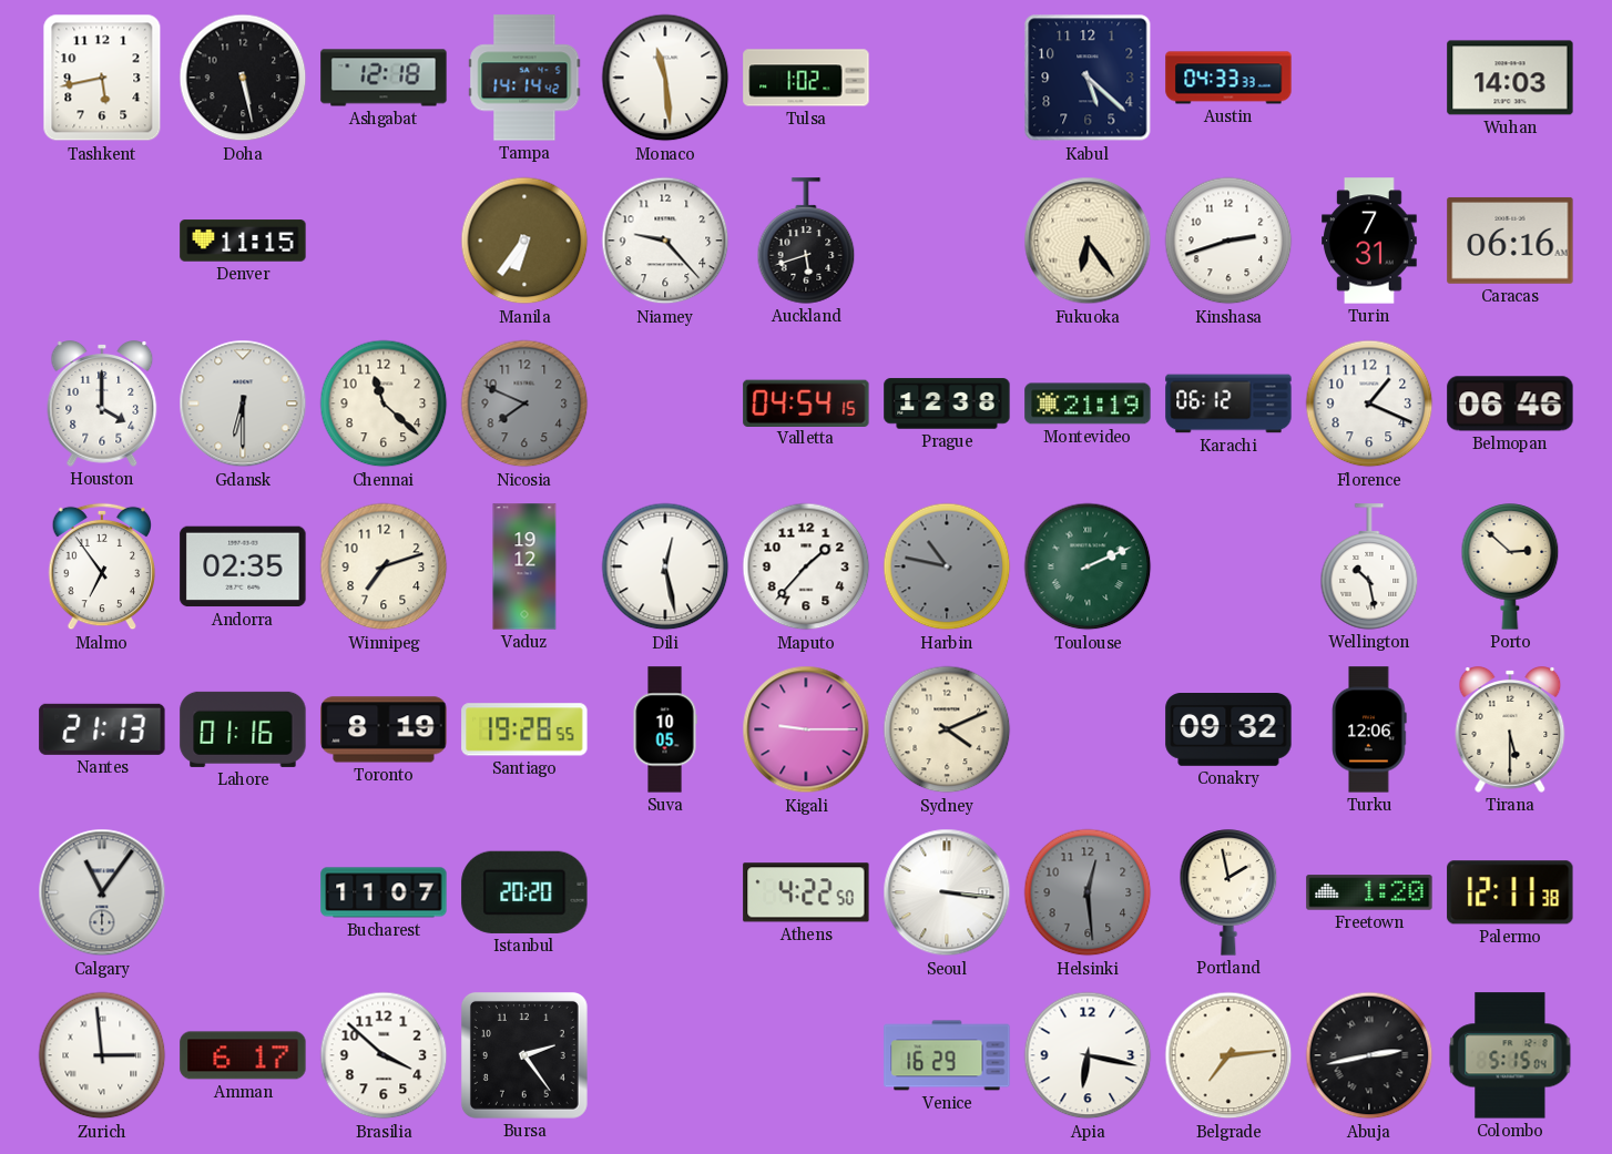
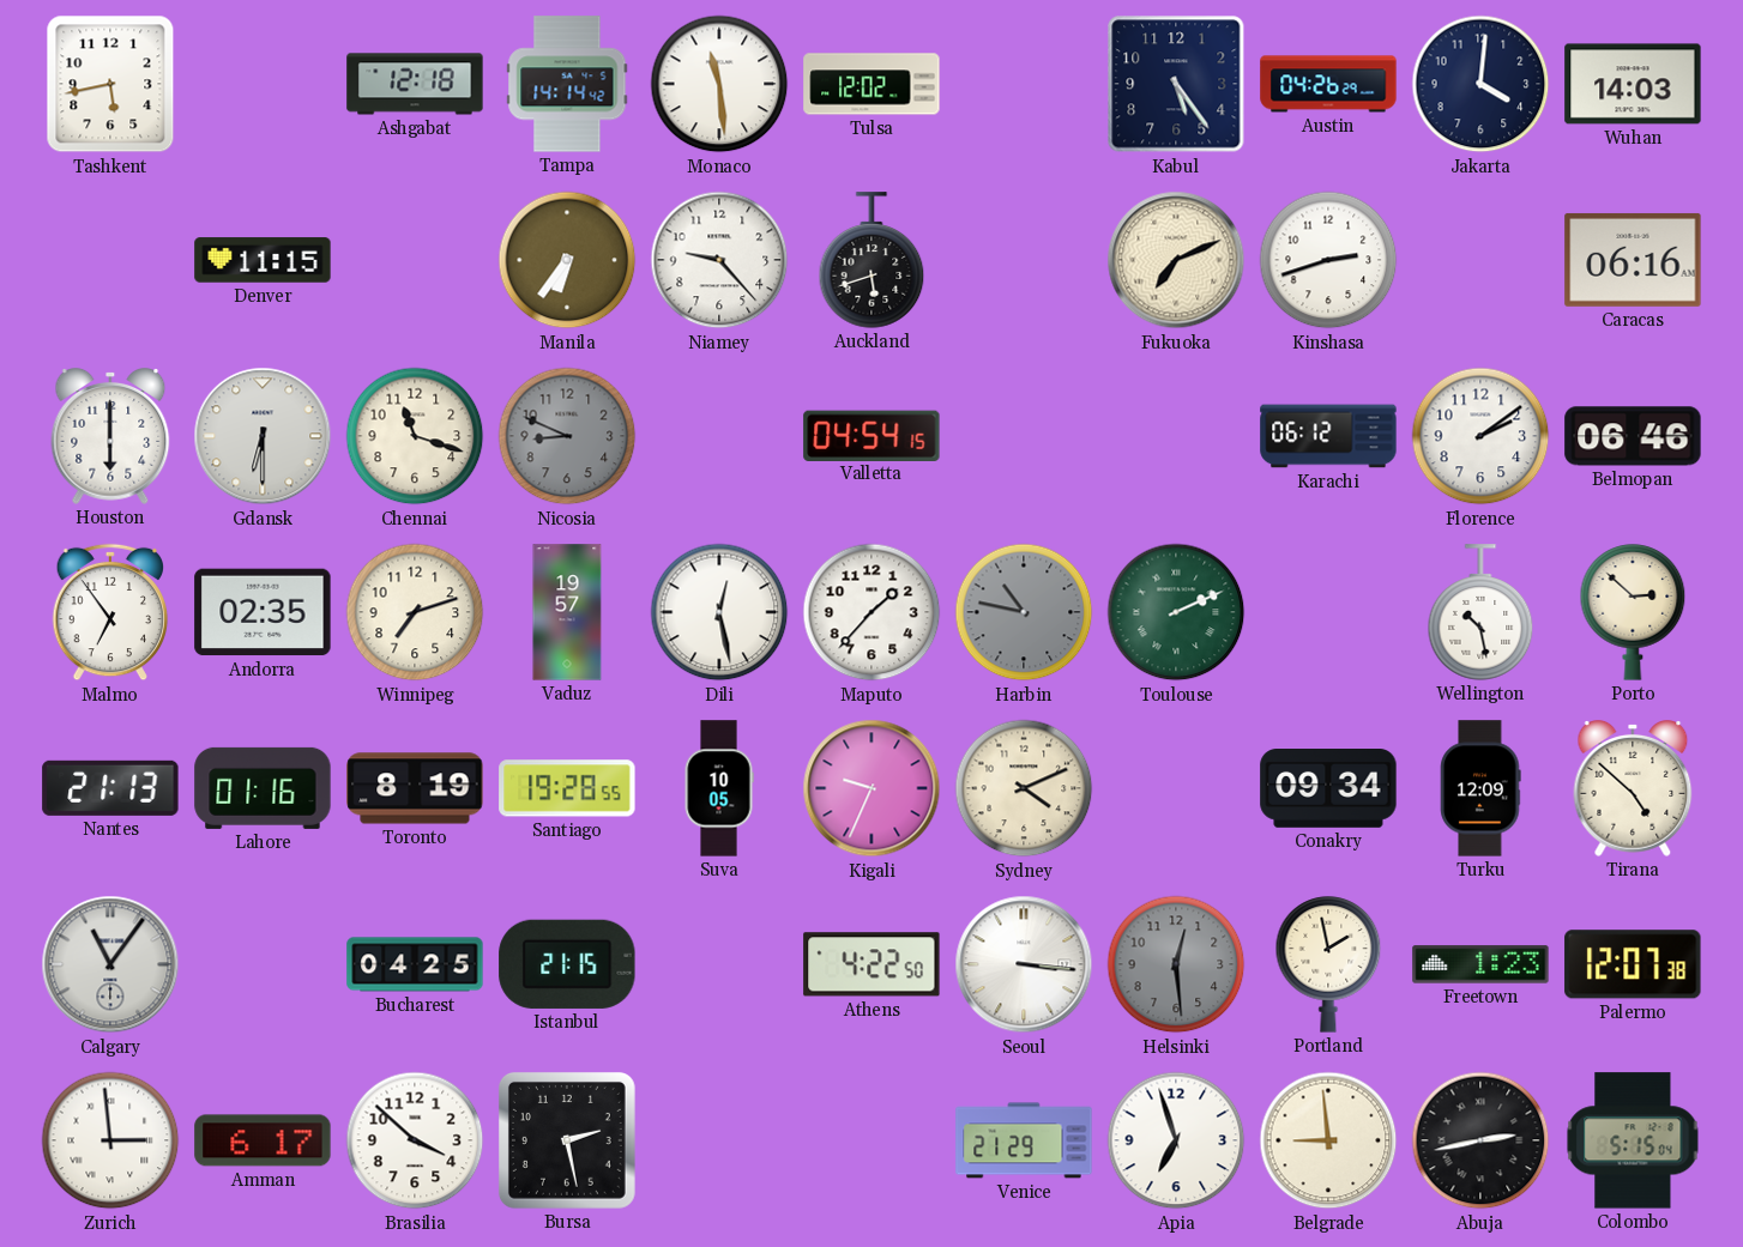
Doha: 5:28 -> none (243, 78)
Tulsa: 1:02 -> 12:02 (871, 84)
Kabul: 5:22 -> 5:24 (1176, 84)
Austin: 04:33 -> 04:26 (1328, 84)
Jakarta: none -> 4:01 (1480, 84)
Fukuoka: 6:24 -> 7:11 (1176, 260)
Turin: 7:31 -> none (1369, 241)
Houston: 4:00 -> 6:00 (110, 436)
Chennai: 11:22 -> 11:18 (415, 436)
Nicosia: 7:49 -> 8:49 (567, 436)
Prague: 12:38 -> none (947, 404)
Montevideo: 21:19 -> none (1088, 404)
Florence: 1:19 -> 2:09 (1480, 436)
Vaduz: 19:12 -> 19:57 (567, 612)
Kigali: 9:15 -> 9:34 (871, 788)
Conakry: 09:32 -> 09:34 (1328, 789)
Turku: 12:06 -> 12:09 (1480, 788)
Tirana: 5:30 -> 4:52 (1633, 788)
Bucharest: 11:07 -> 04:25 (415, 964)
Istanbul: 20:20 -> 21:15 (567, 964)
Freetown: 1:20 -> 1:23 (1480, 964)
Palermo: 12:11 -> 12:07 (1633, 964)
Bursa: 2:24 -> 2:28 (567, 1140)
Venice: 16:29 -> 21:29 (1024, 1140)
Apia: 6:17 -> 6:57 (1176, 1140)
Belgrade: 7:14 -> 8:59 (1328, 1140)
